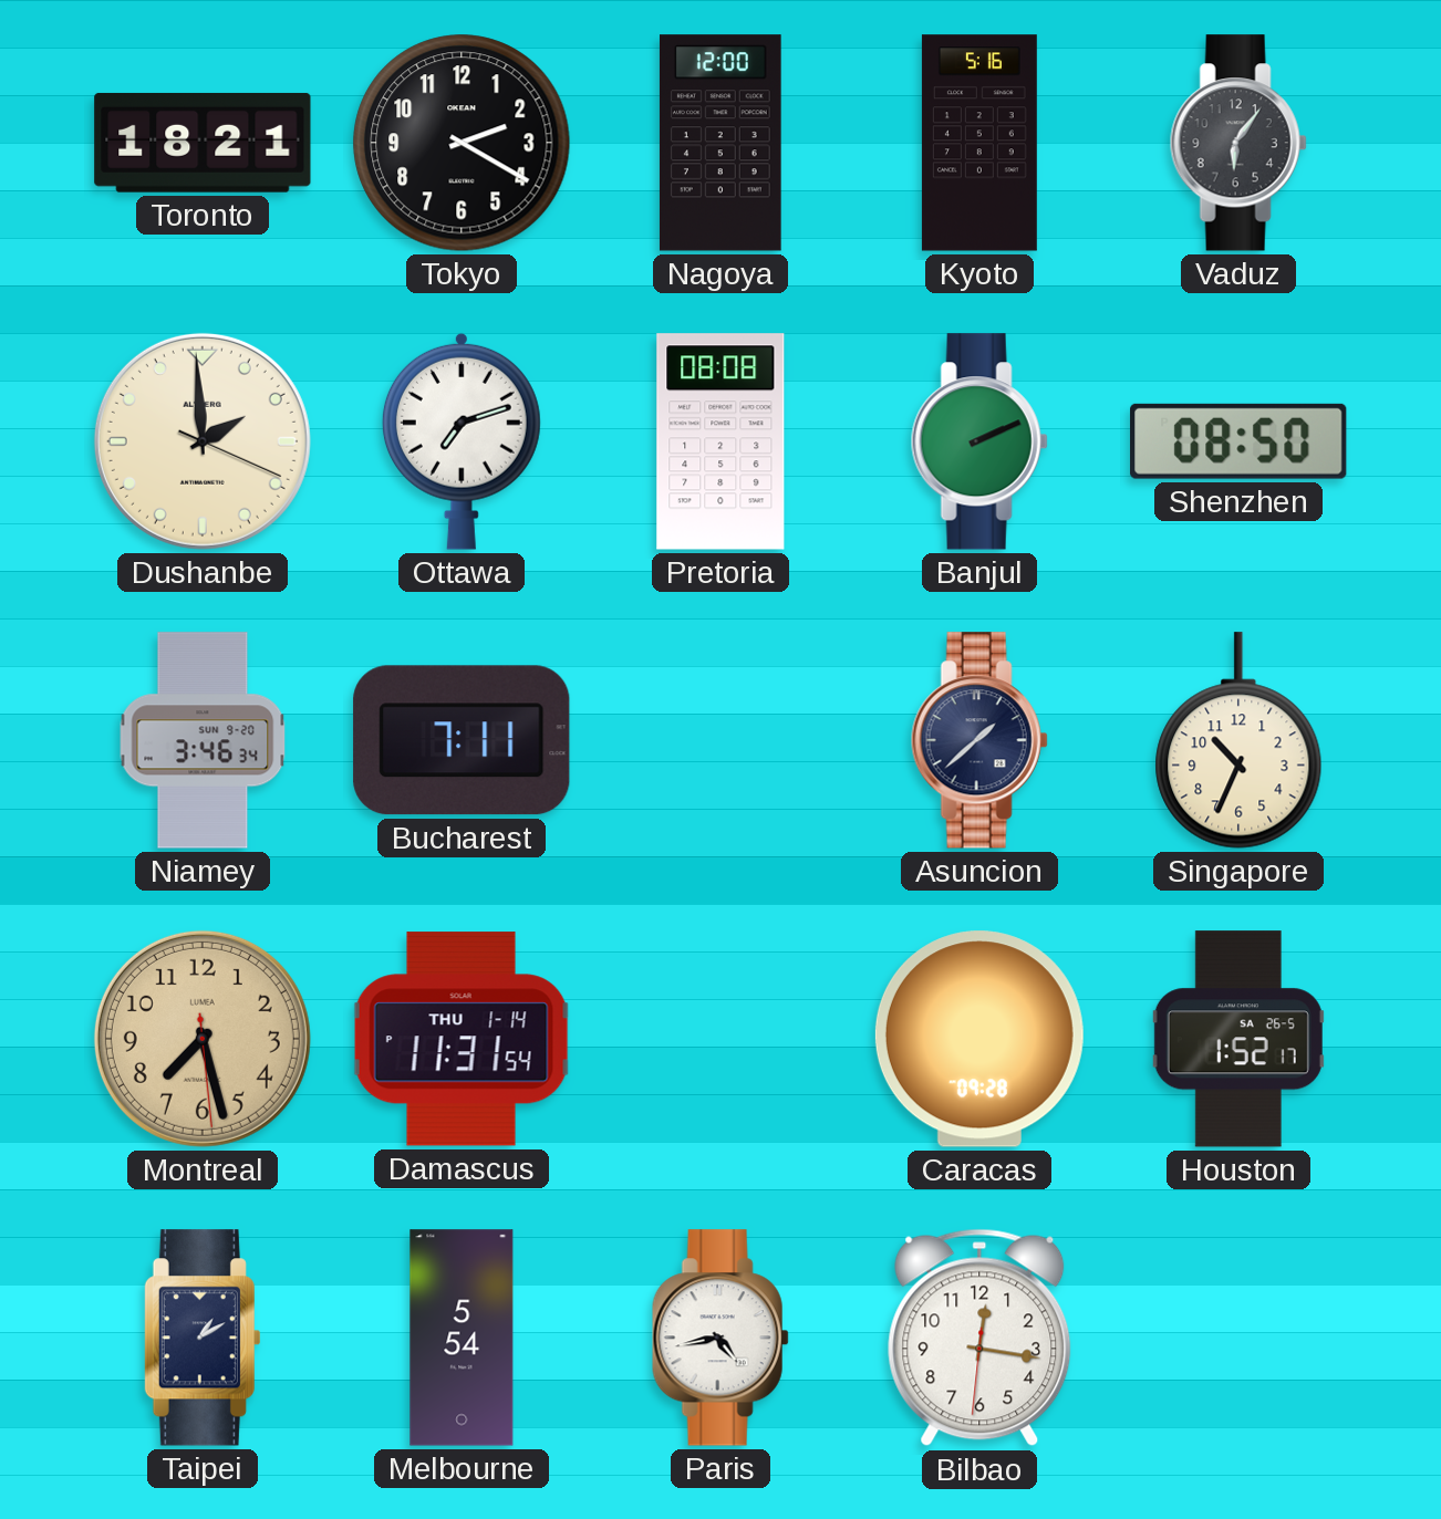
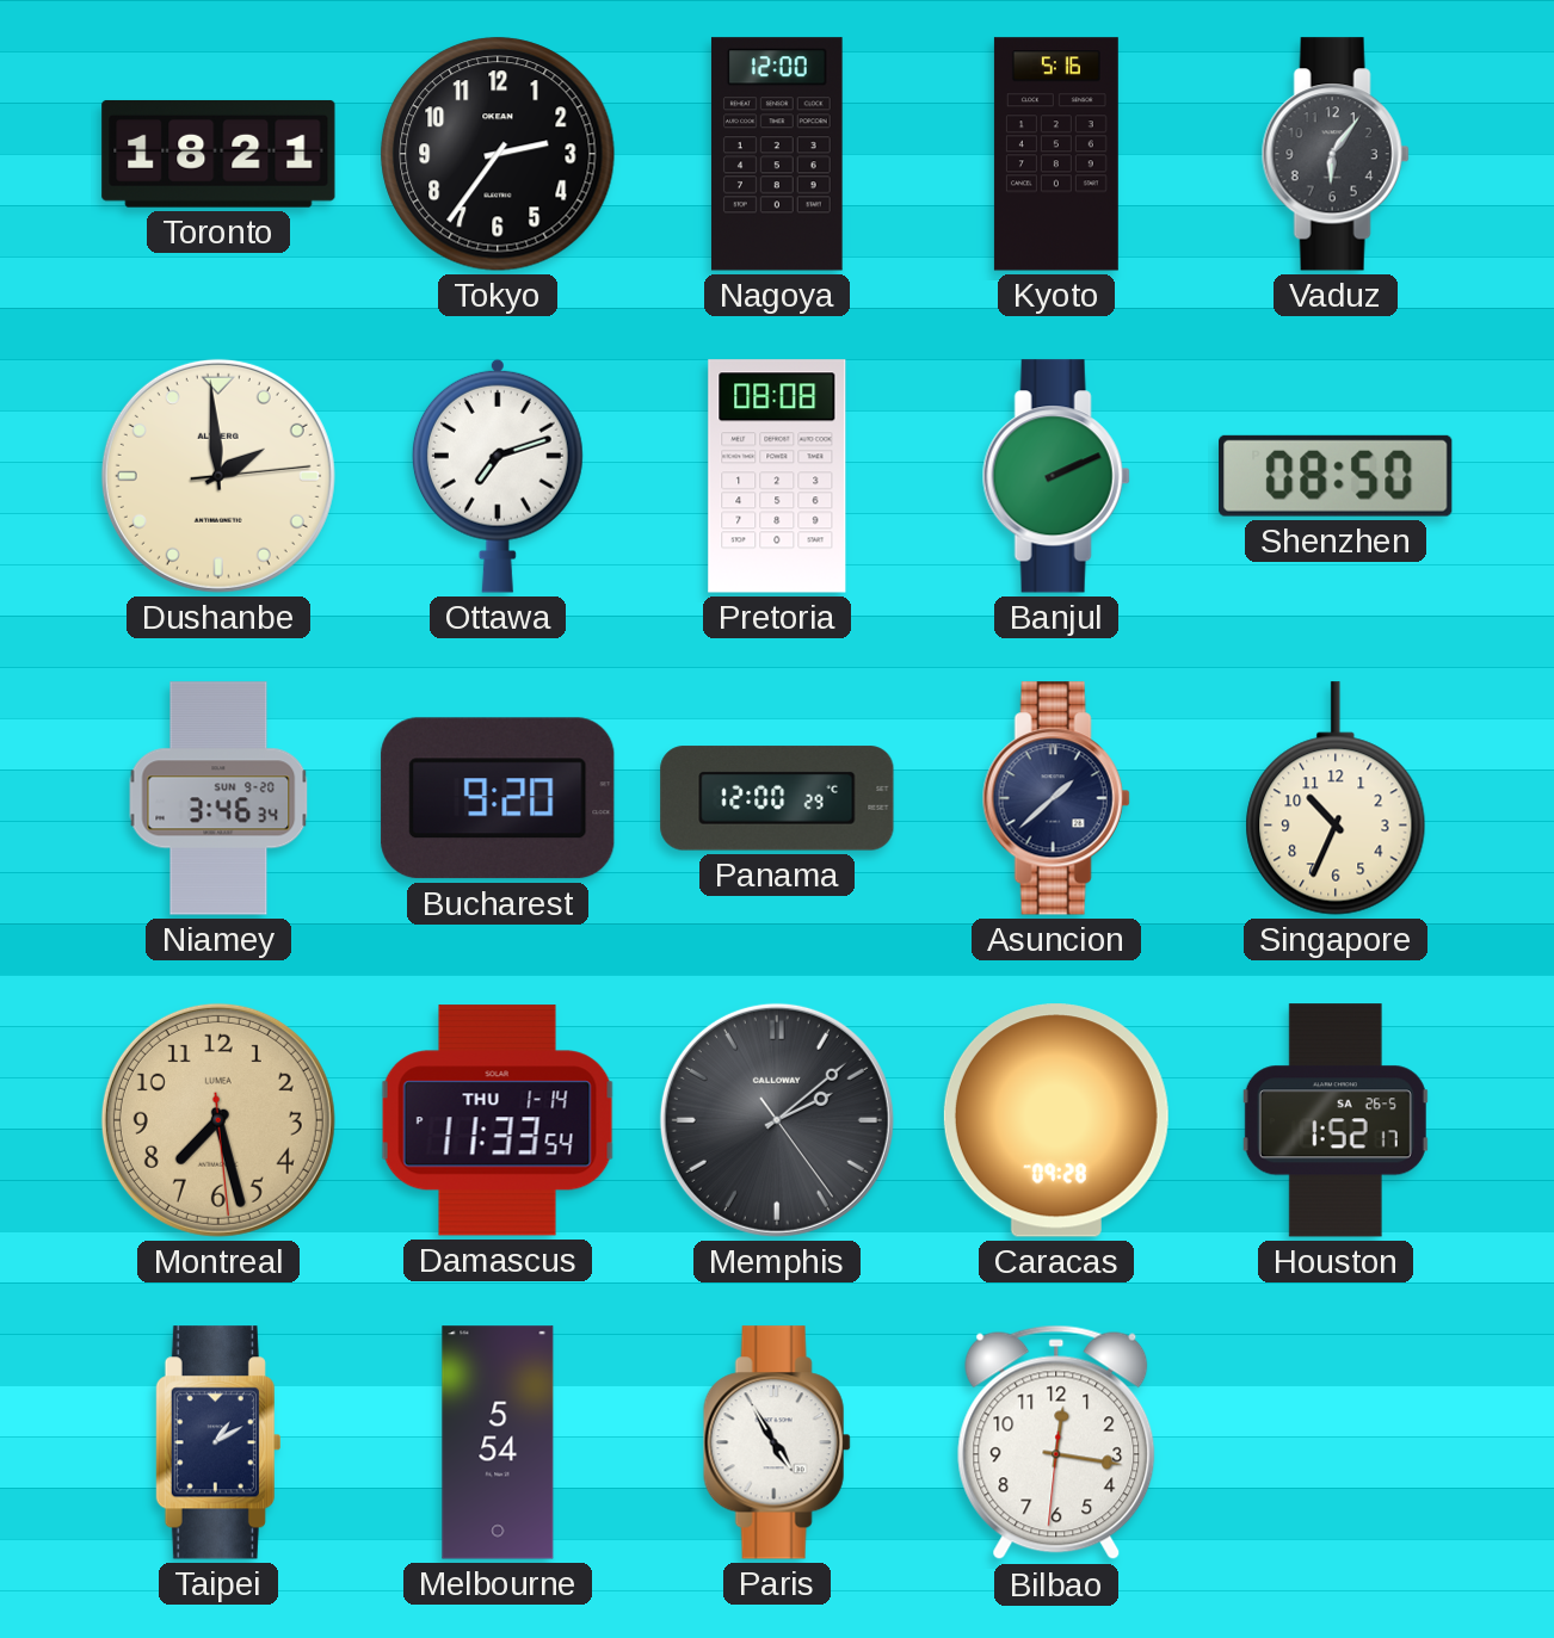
Tokyo: 2:20 -> 2:36 (498, 154)
Dushanbe: 1:59:19 -> 1:59:14 (218, 476)
Bucharest: 7:11 -> 9:20 (498, 798)
Panama: none -> 12:00 (777, 798)
Damascus: 11:31 -> 11:33 (498, 1120)
Memphis: none -> 2:08 (777, 1120)
Paris: 4:43 -> 4:55 (777, 1442)
